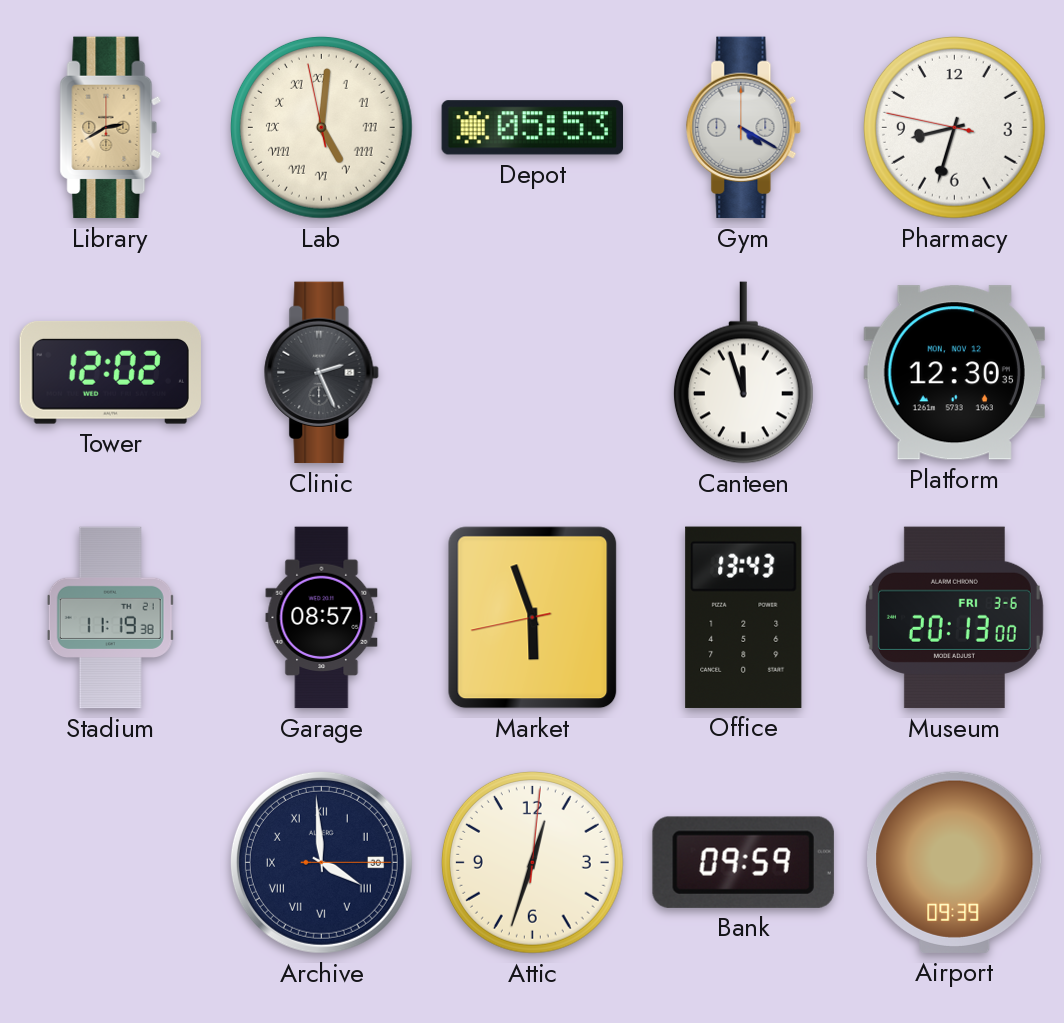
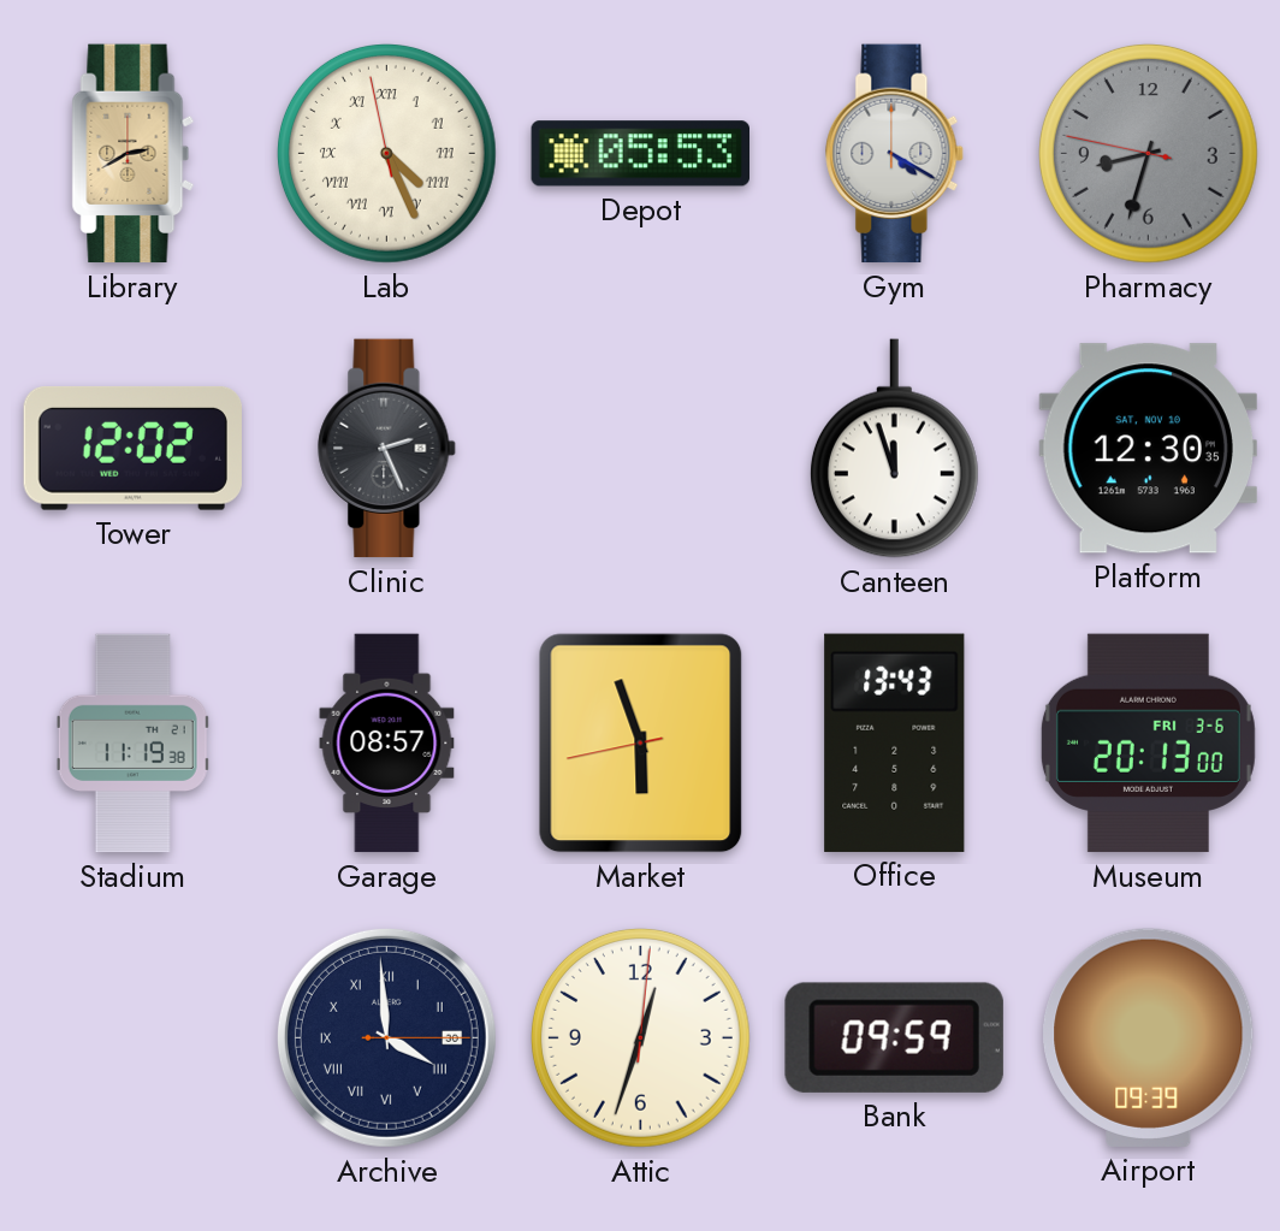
Lab: 5:00 -> 4:25 (386, 153)
Pharmacy dial: white -> grey (1148, 153)
Platform date: MON, NOV 12 -> SAT, NOV 10 (1148, 449)
